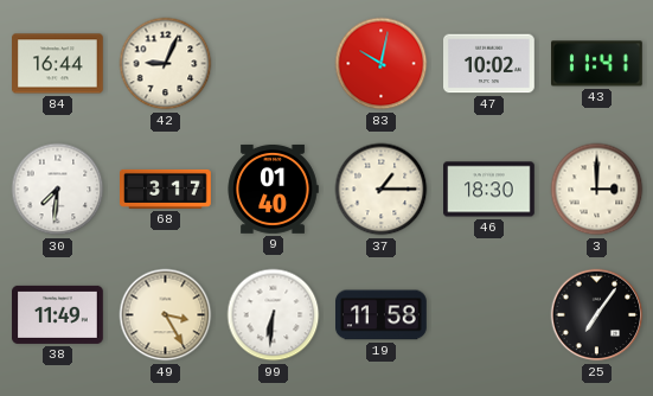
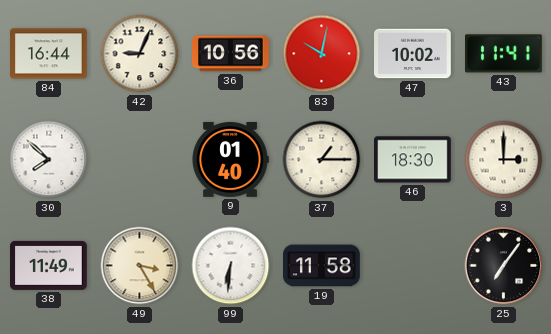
36: none -> 10:56 (231, 54)
30: 7:31 -> 7:52 (49, 160)
68: 3:17 -> none (166, 189)
